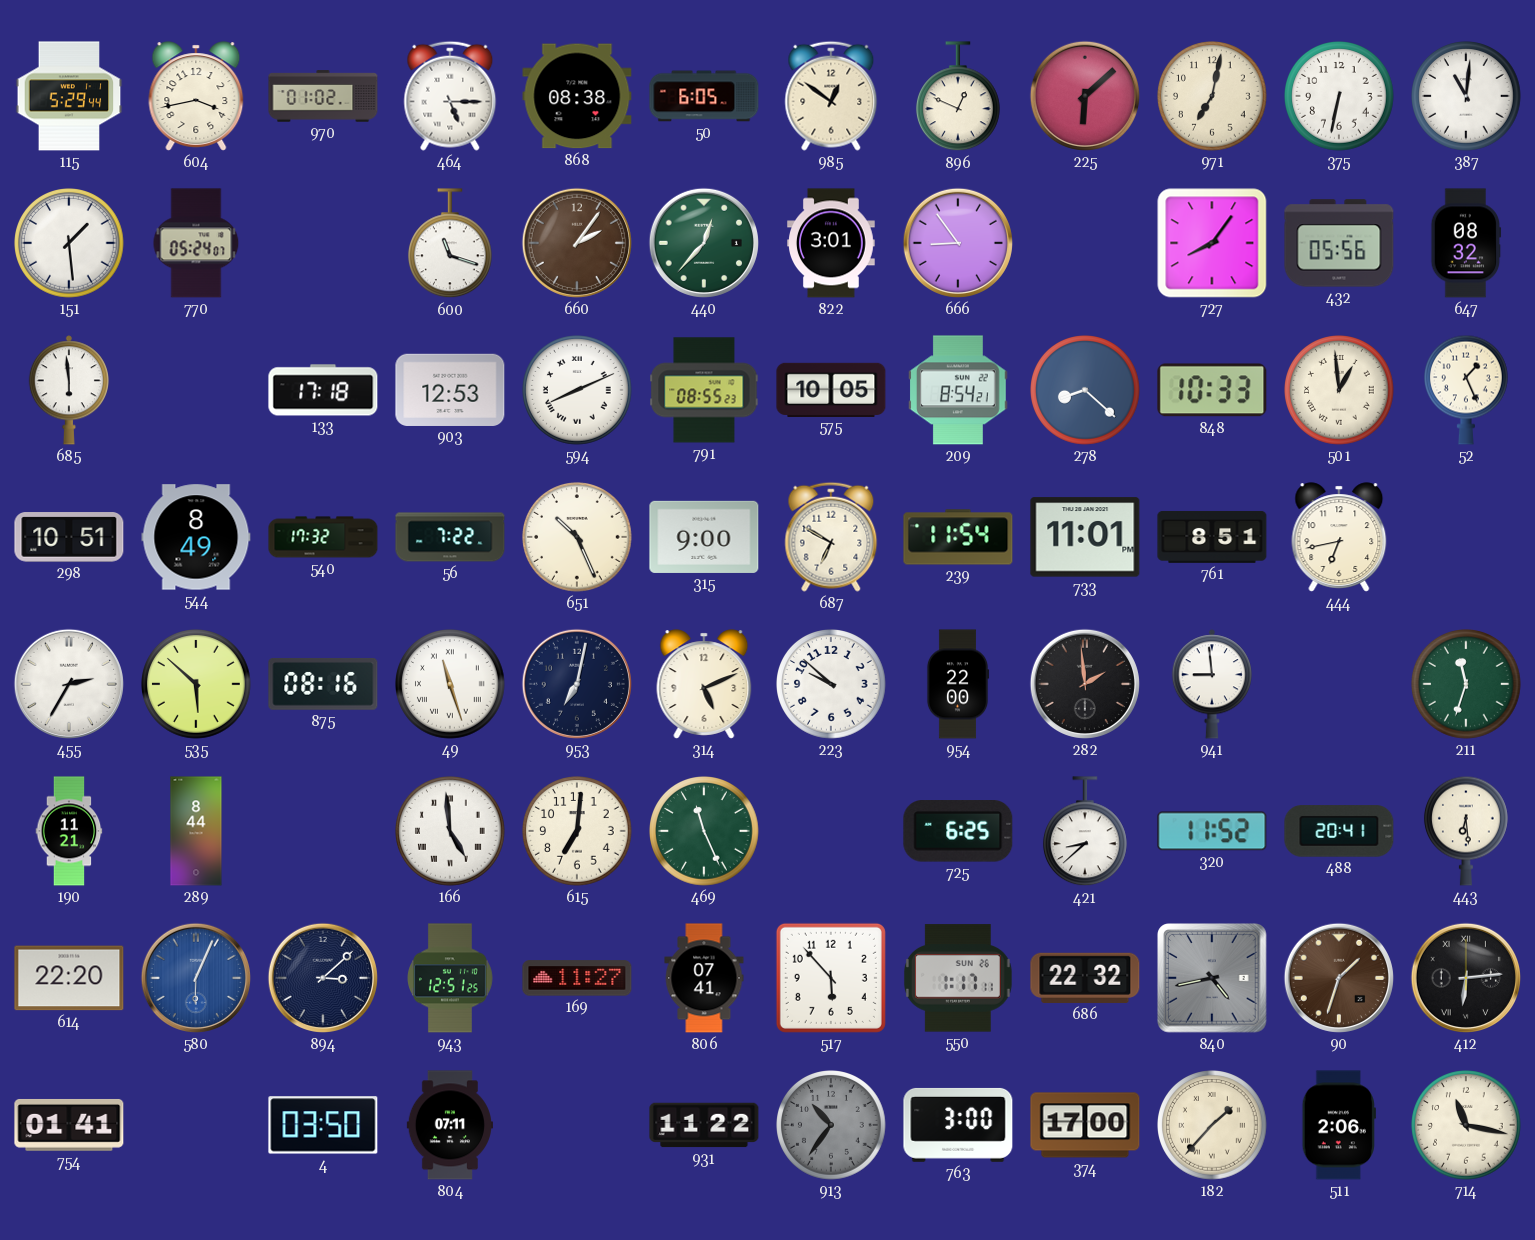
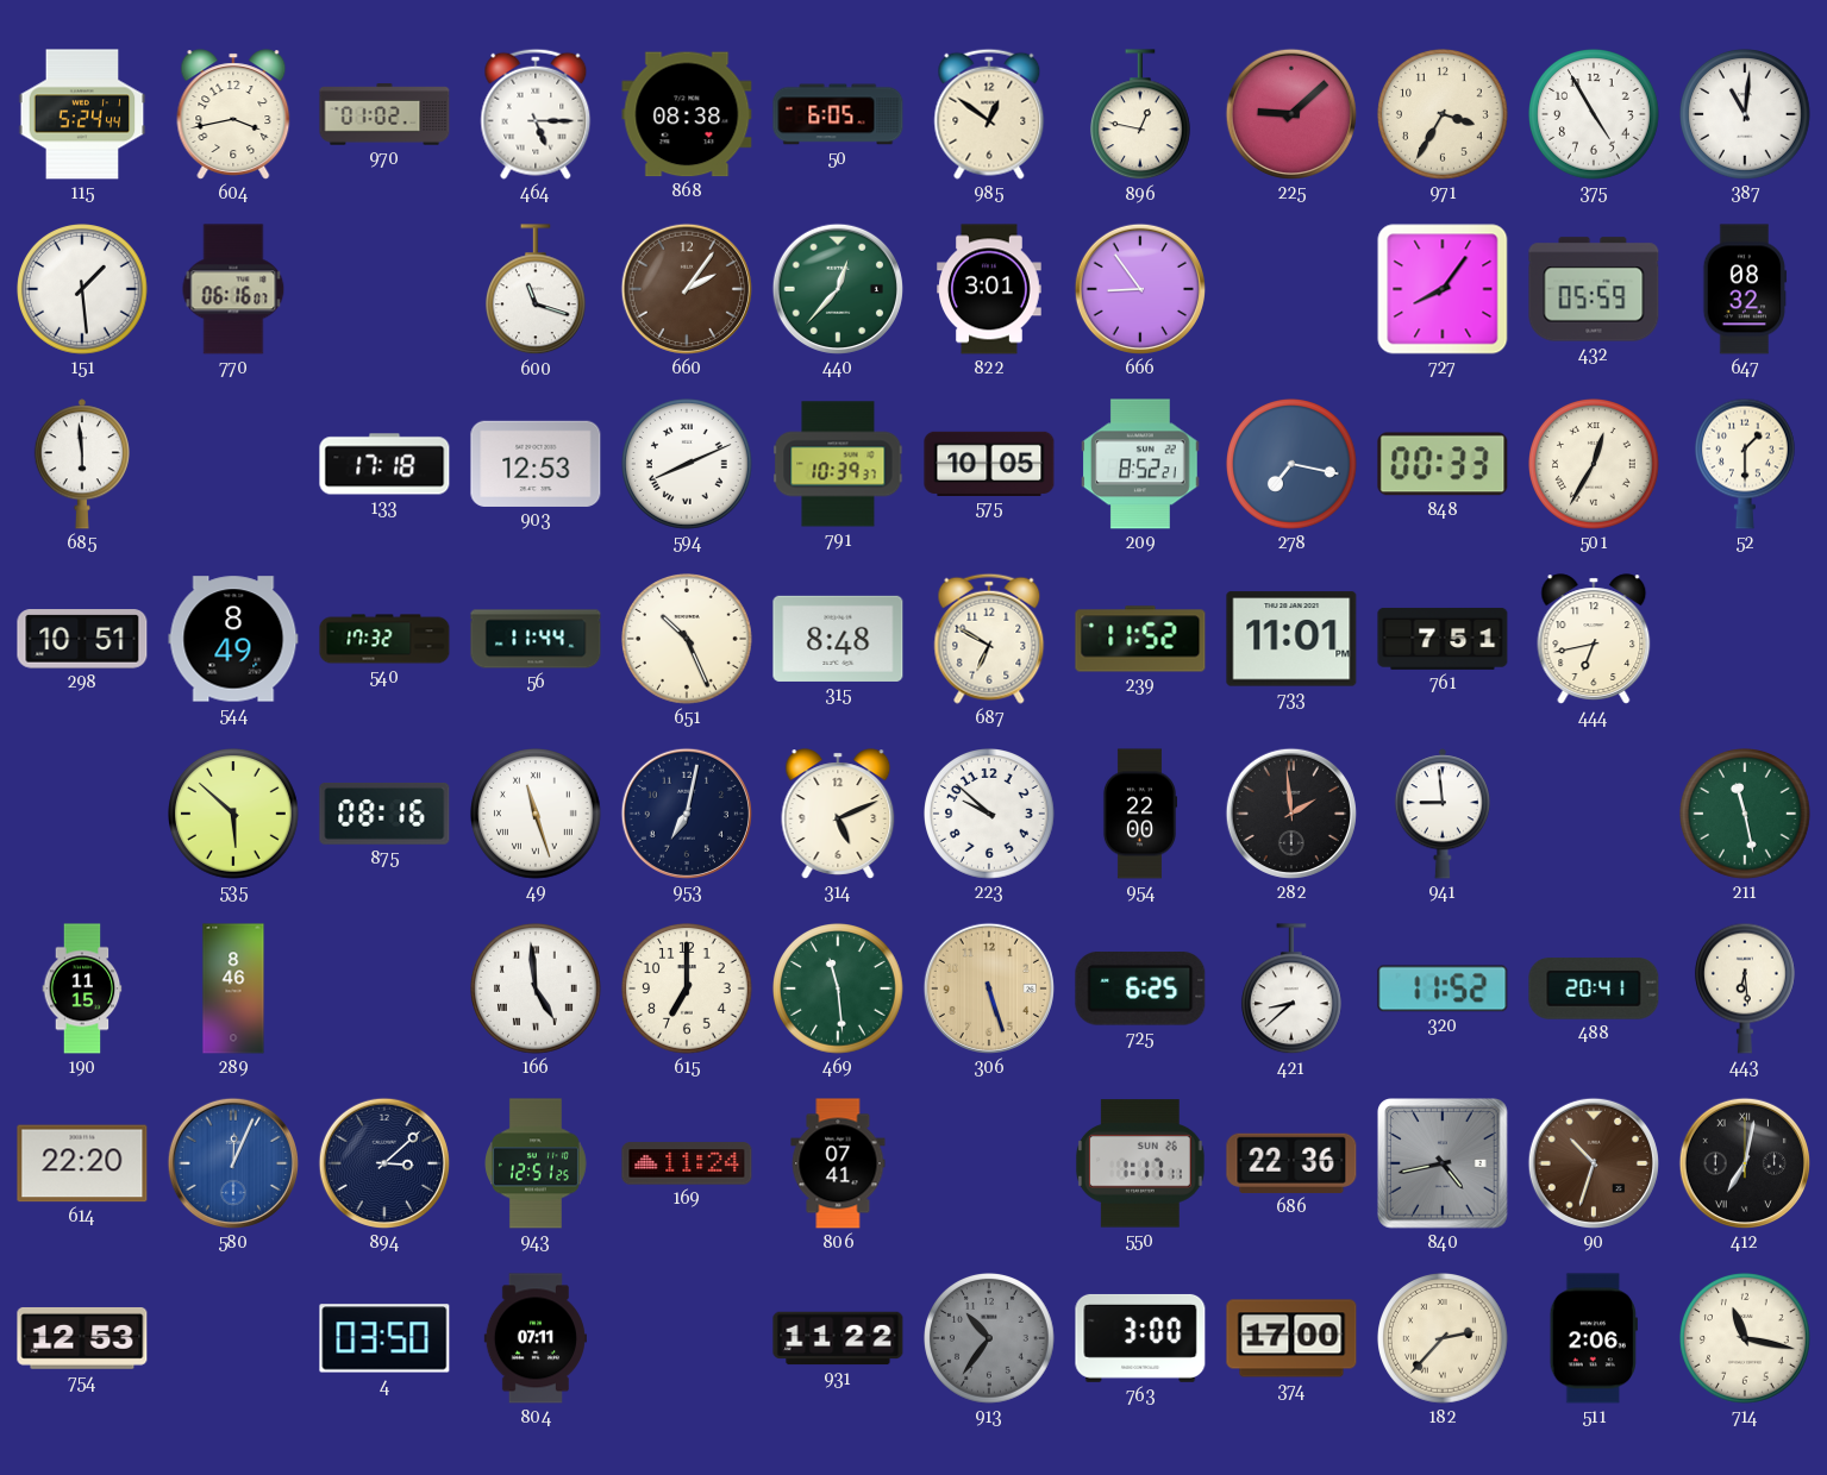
115: 5:29 -> 5:24 (82, 114)
896: 12:49 -> 12:47 (1140, 115)
225: 6:08 -> 9:08 (1291, 114)
971: 7:02 -> 3:35 (1444, 115)
375: 6:32 -> 4:55 (1595, 115)
770: 05:24 -> 06:16 (233, 289)
432: 05:56 -> 05:59 (1594, 289)
791: 08:55 -> 10:39 (838, 464)
209: 8:54 -> 8:52 (1141, 464)
278: 8:22 -> 7:17 (1293, 465)
848: 10:33 -> 00:33 (1443, 464)
501: 12:59 -> 12:35 (1595, 465)
52: 1:26 -> 1:30 (1745, 464)
56: 7:22 -> 11:44 (536, 639)
315: 9:00 -> 8:48 (838, 639)
239: 11:54 -> 11:52 (1140, 639)
761: 8:51 -> 7:51 (1443, 639)
455: 2:35 -> none (69, 684)
211: 11:33 -> 11:28 (1746, 815)
190: 11:21 -> 11:15 (82, 988)
289: 8:44 -> 8:46 (233, 988)
615: 7:01 -> 7:00 (688, 990)
469: 11:26 -> 11:29 (839, 990)
306: none -> 5:27 (989, 988)
580: 6:04 -> 12:04 (233, 1163)
169: 11:27 -> 11:24 (687, 1163)
517: 5:53 -> none (831, 978)
686: 22:32 -> 22:36 (1291, 1163)
90: 1:33 -> 10:33 (1594, 1163)
412: 6:14 -> 7:02 (1745, 1163)
754: 01:41 -> 12:53 (82, 1338)
182: 1:37 -> 2:37 (1444, 1339)
